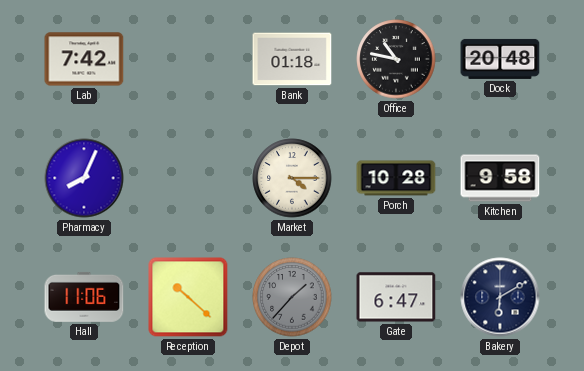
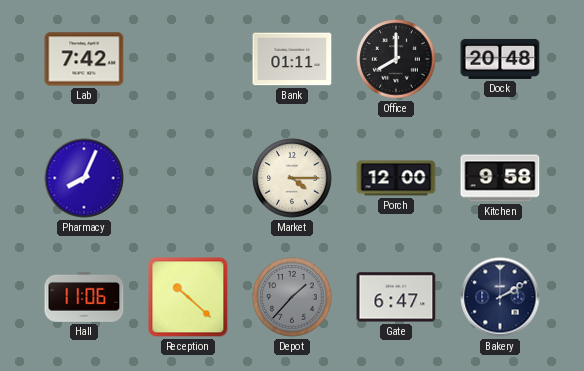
Bank: 01:18 -> 01:11 (292, 59)
Office: 10:47 -> 8:00 (396, 59)
Porch: 10:28 -> 12:00 (396, 178)
Bakery: 6:10 -> 2:10 (500, 297)
